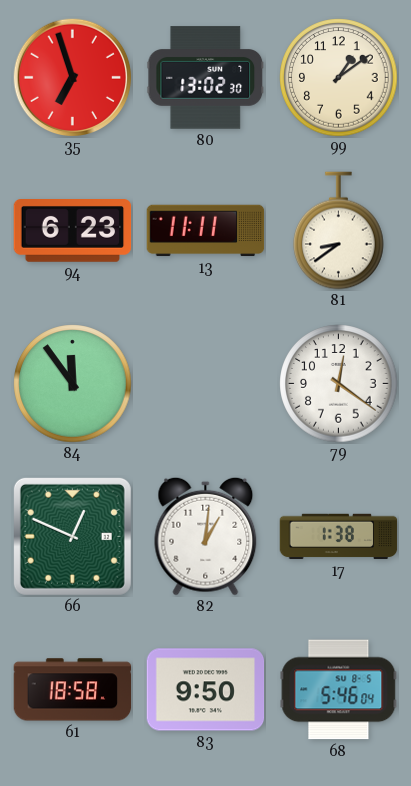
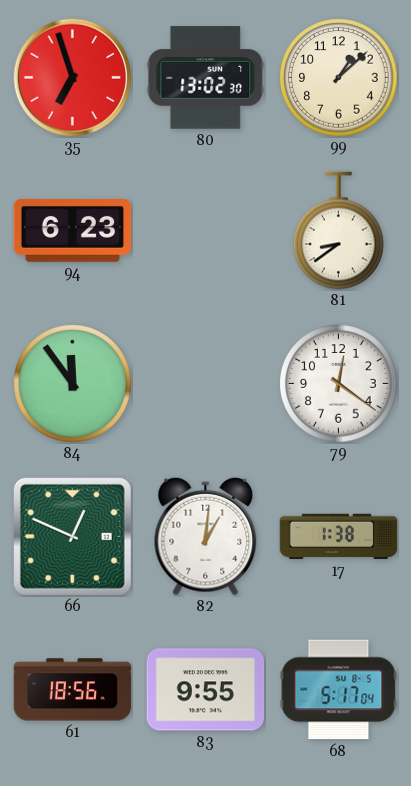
99: 1:09 -> 1:08 (339, 78)
13: 11:11 -> none (206, 231)
61: 18:58 -> 18:56 (73, 690)
83: 9:50 -> 9:55 (206, 690)
68: 5:46 -> 5:17 (339, 690)
